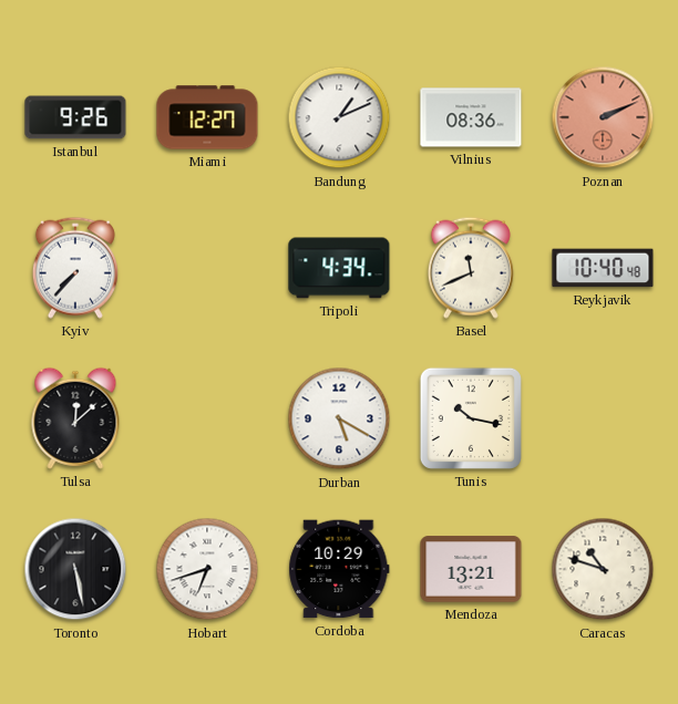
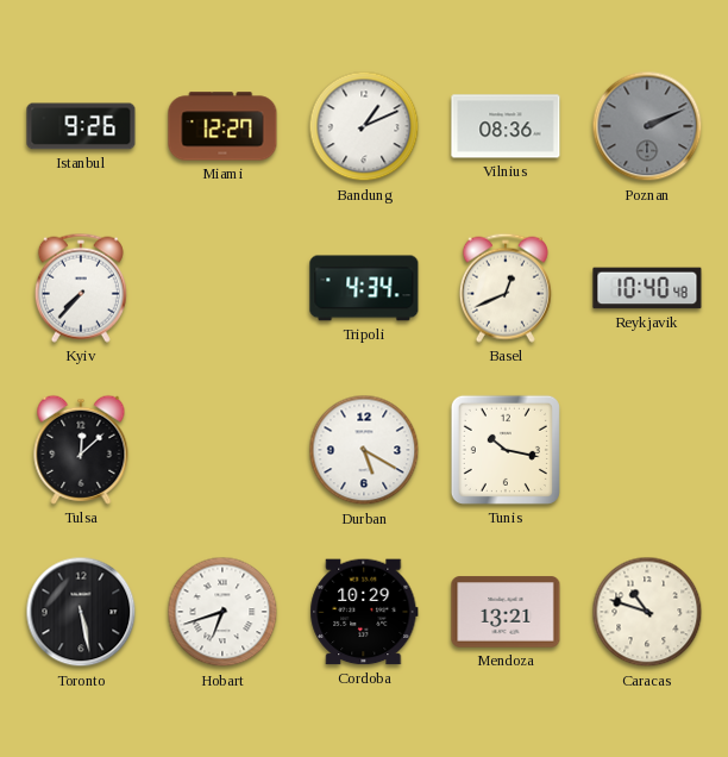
Poznan dial: salmon -> grey (647, 126)
Basel: 11:41 -> 12:41 (506, 288)
